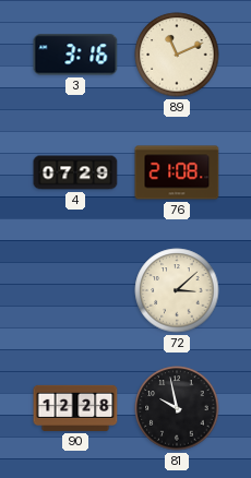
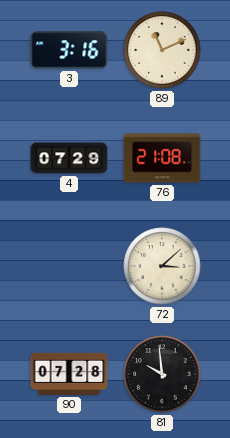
90: 12:28 -> 07:28 (69, 374)
81: 9:58 -> 9:59 (162, 374)
